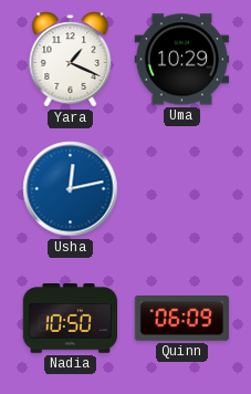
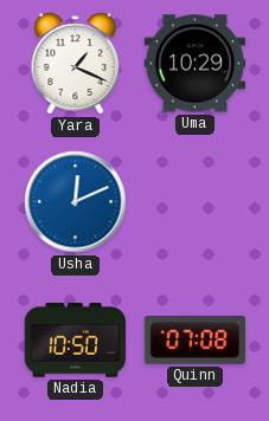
Usha: 12:13 -> 12:11 (76, 202)
Quinn: 06:09 -> 07:08 (196, 341)
